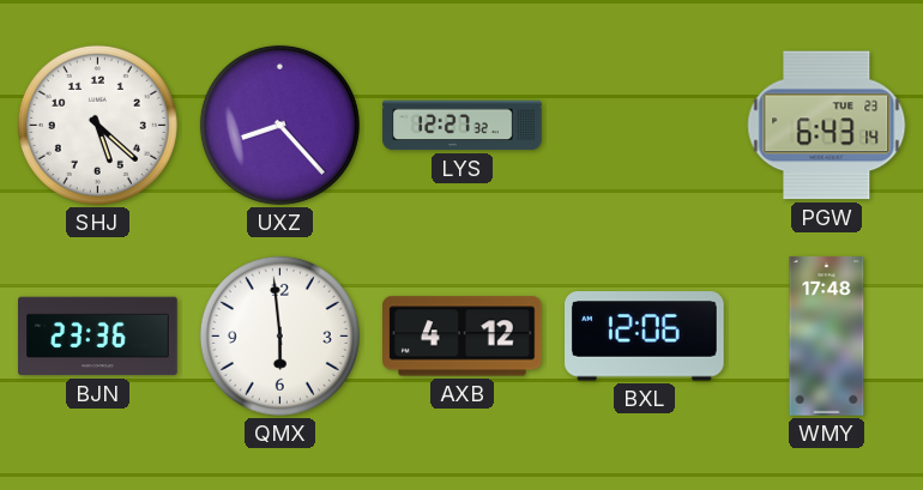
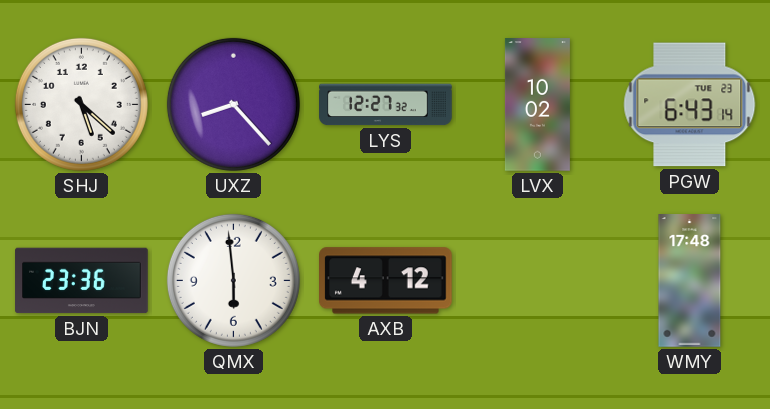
LVX: none -> 10:02 (537, 105)
BXL: 12:06 -> none (645, 337)
